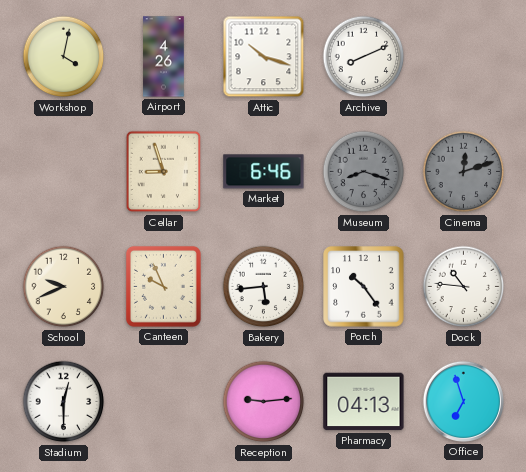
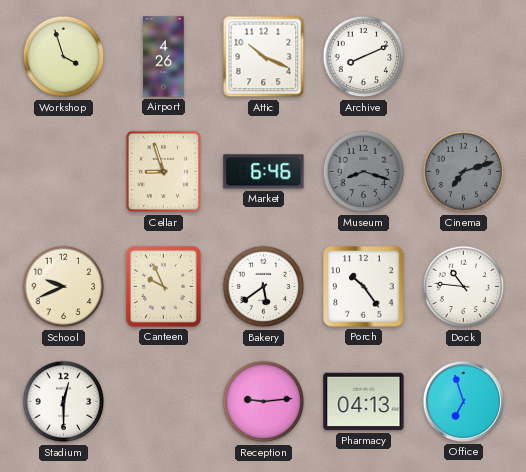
Workshop: 4:02 -> 3:57 (64, 57)
Attic: 10:18 -> 10:19 (264, 57)
Cinema: 12:12 -> 7:12 (464, 172)
Bakery: 5:44 -> 5:39 (264, 287)
